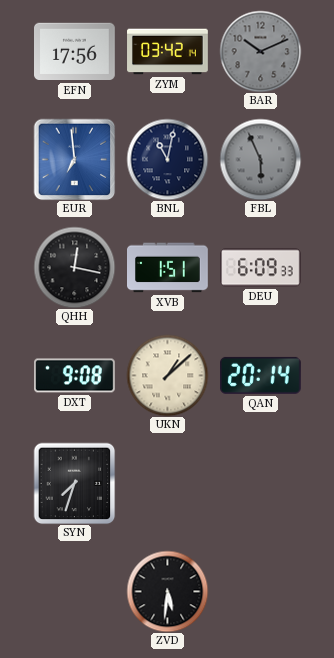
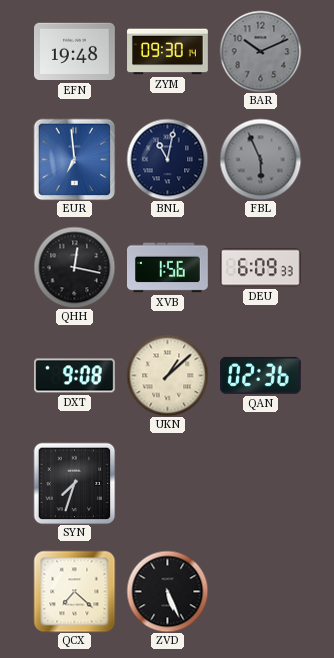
EFN: 17:56 -> 19:48 (75, 52)
ZYM: 03:42 -> 09:30 (168, 52)
XVB: 1:51 -> 1:56 (168, 268)
QAN: 20:14 -> 02:36 (261, 375)
QCX: none -> 7:22 (74, 591)
ZVD: 5:31 -> 5:26 (167, 591)
